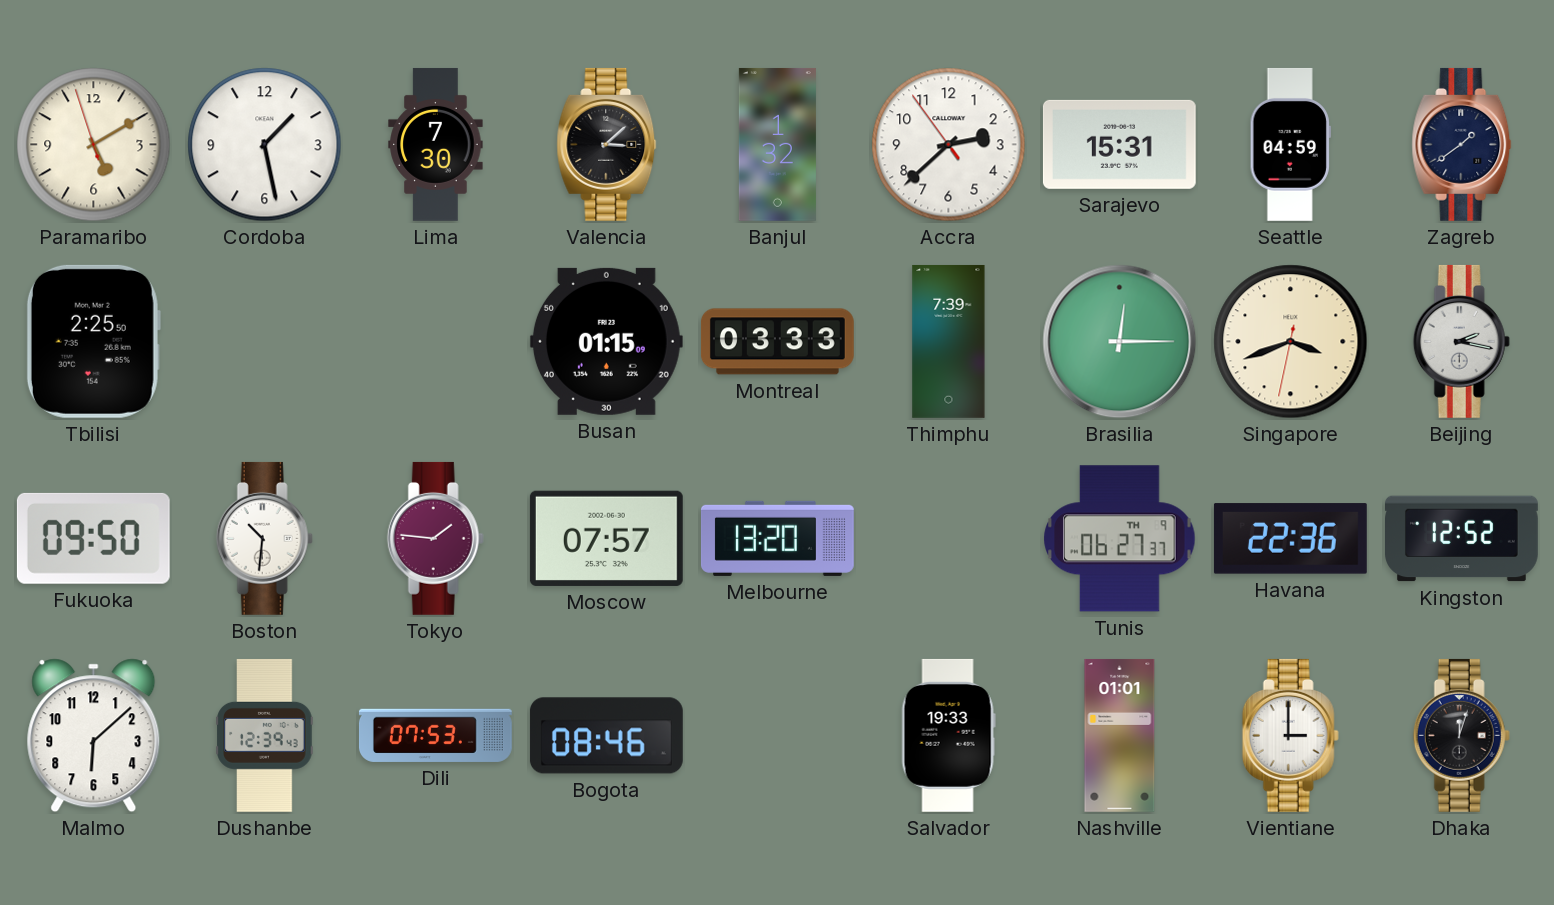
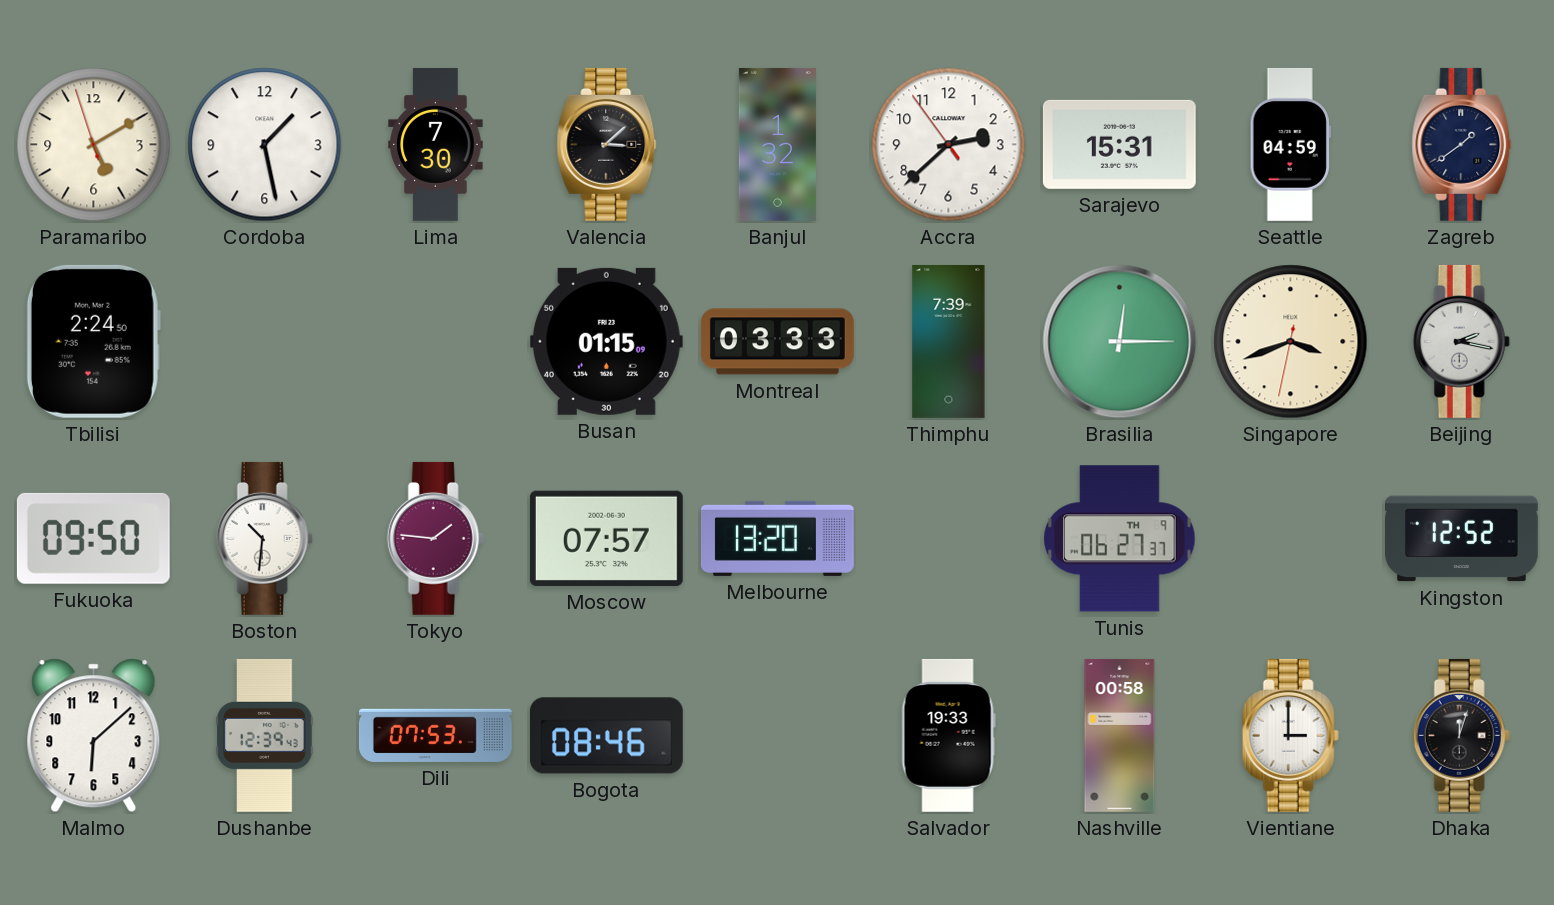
Tbilisi: 2:25 -> 2:24 (93, 341)
Havana: 22:36 -> none (1290, 539)
Nashville: 01:01 -> 00:58 (1120, 736)
